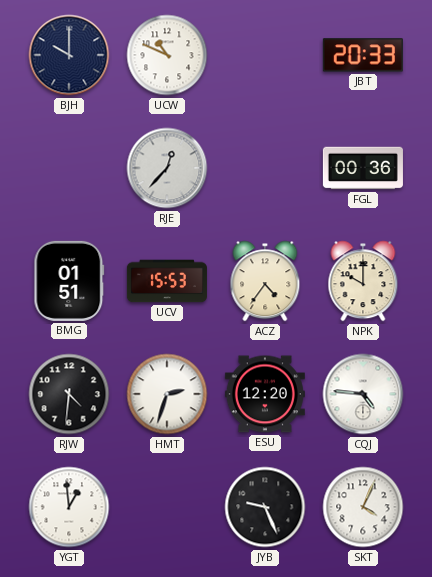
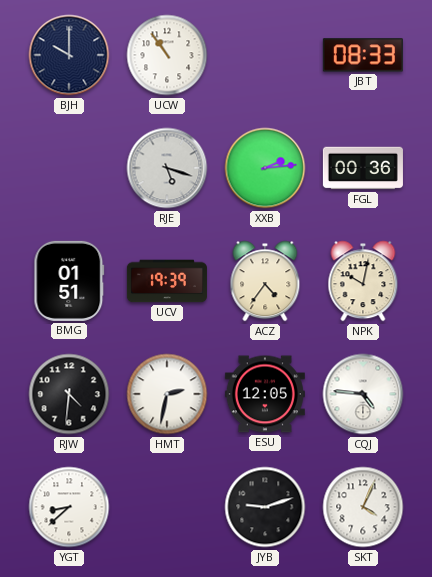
UCW: 10:49 -> 10:54 (167, 55)
JBT: 20:33 -> 08:33 (363, 55)
RJE: 12:37 -> 5:18 (167, 168)
XXB: none -> 2:14 (265, 168)
UCV: 15:53 -> 19:39 (167, 281)
NPK: 10:00 -> 10:02 (363, 281)
HMT: 2:33 -> 2:32 (167, 394)
ESU: 12:20 -> 12:05 (265, 394)
YGT: 12:59 -> 8:38 (69, 507)
JYB: 9:26 -> 9:12 (265, 507)
